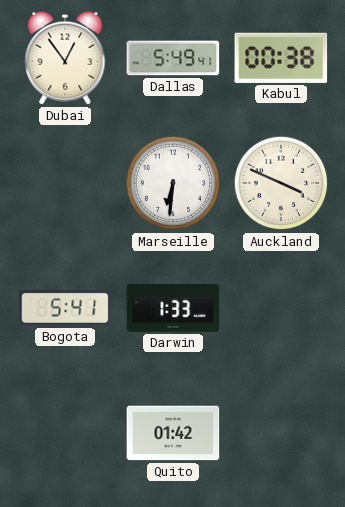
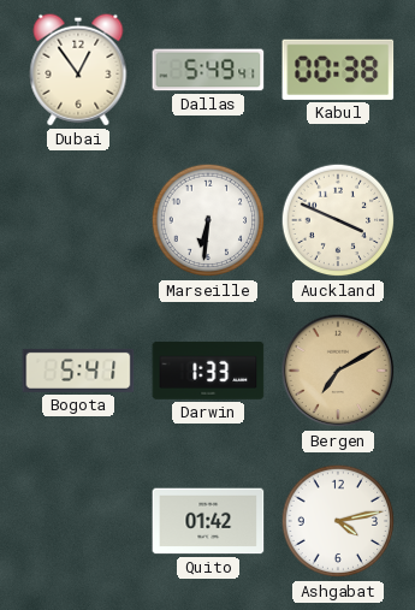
Bergen: none -> 7:10 (338, 371)
Ashgabat: none -> 4:13 (338, 521)
